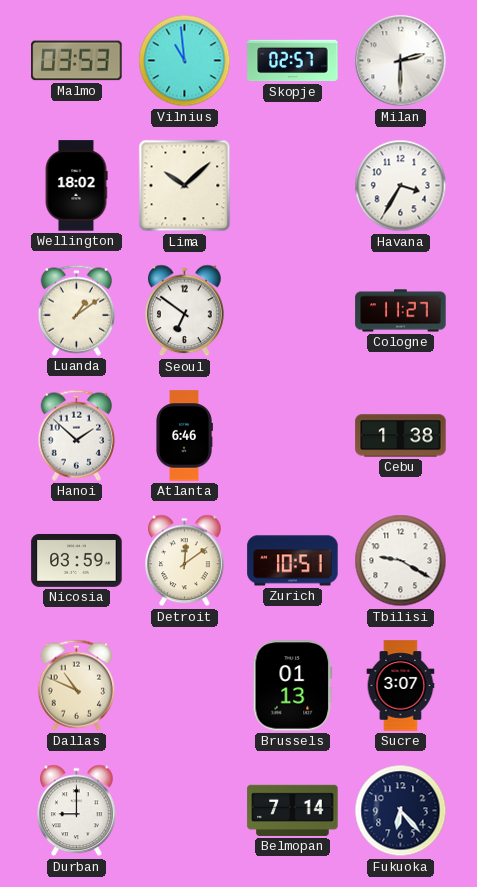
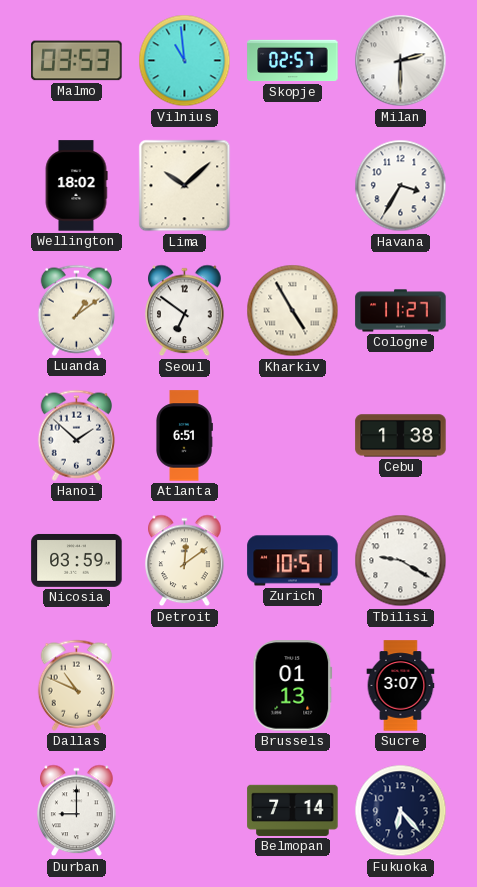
Kharkiv: none -> 4:55 (293, 311)
Atlanta: 6:46 -> 6:51 (184, 436)
